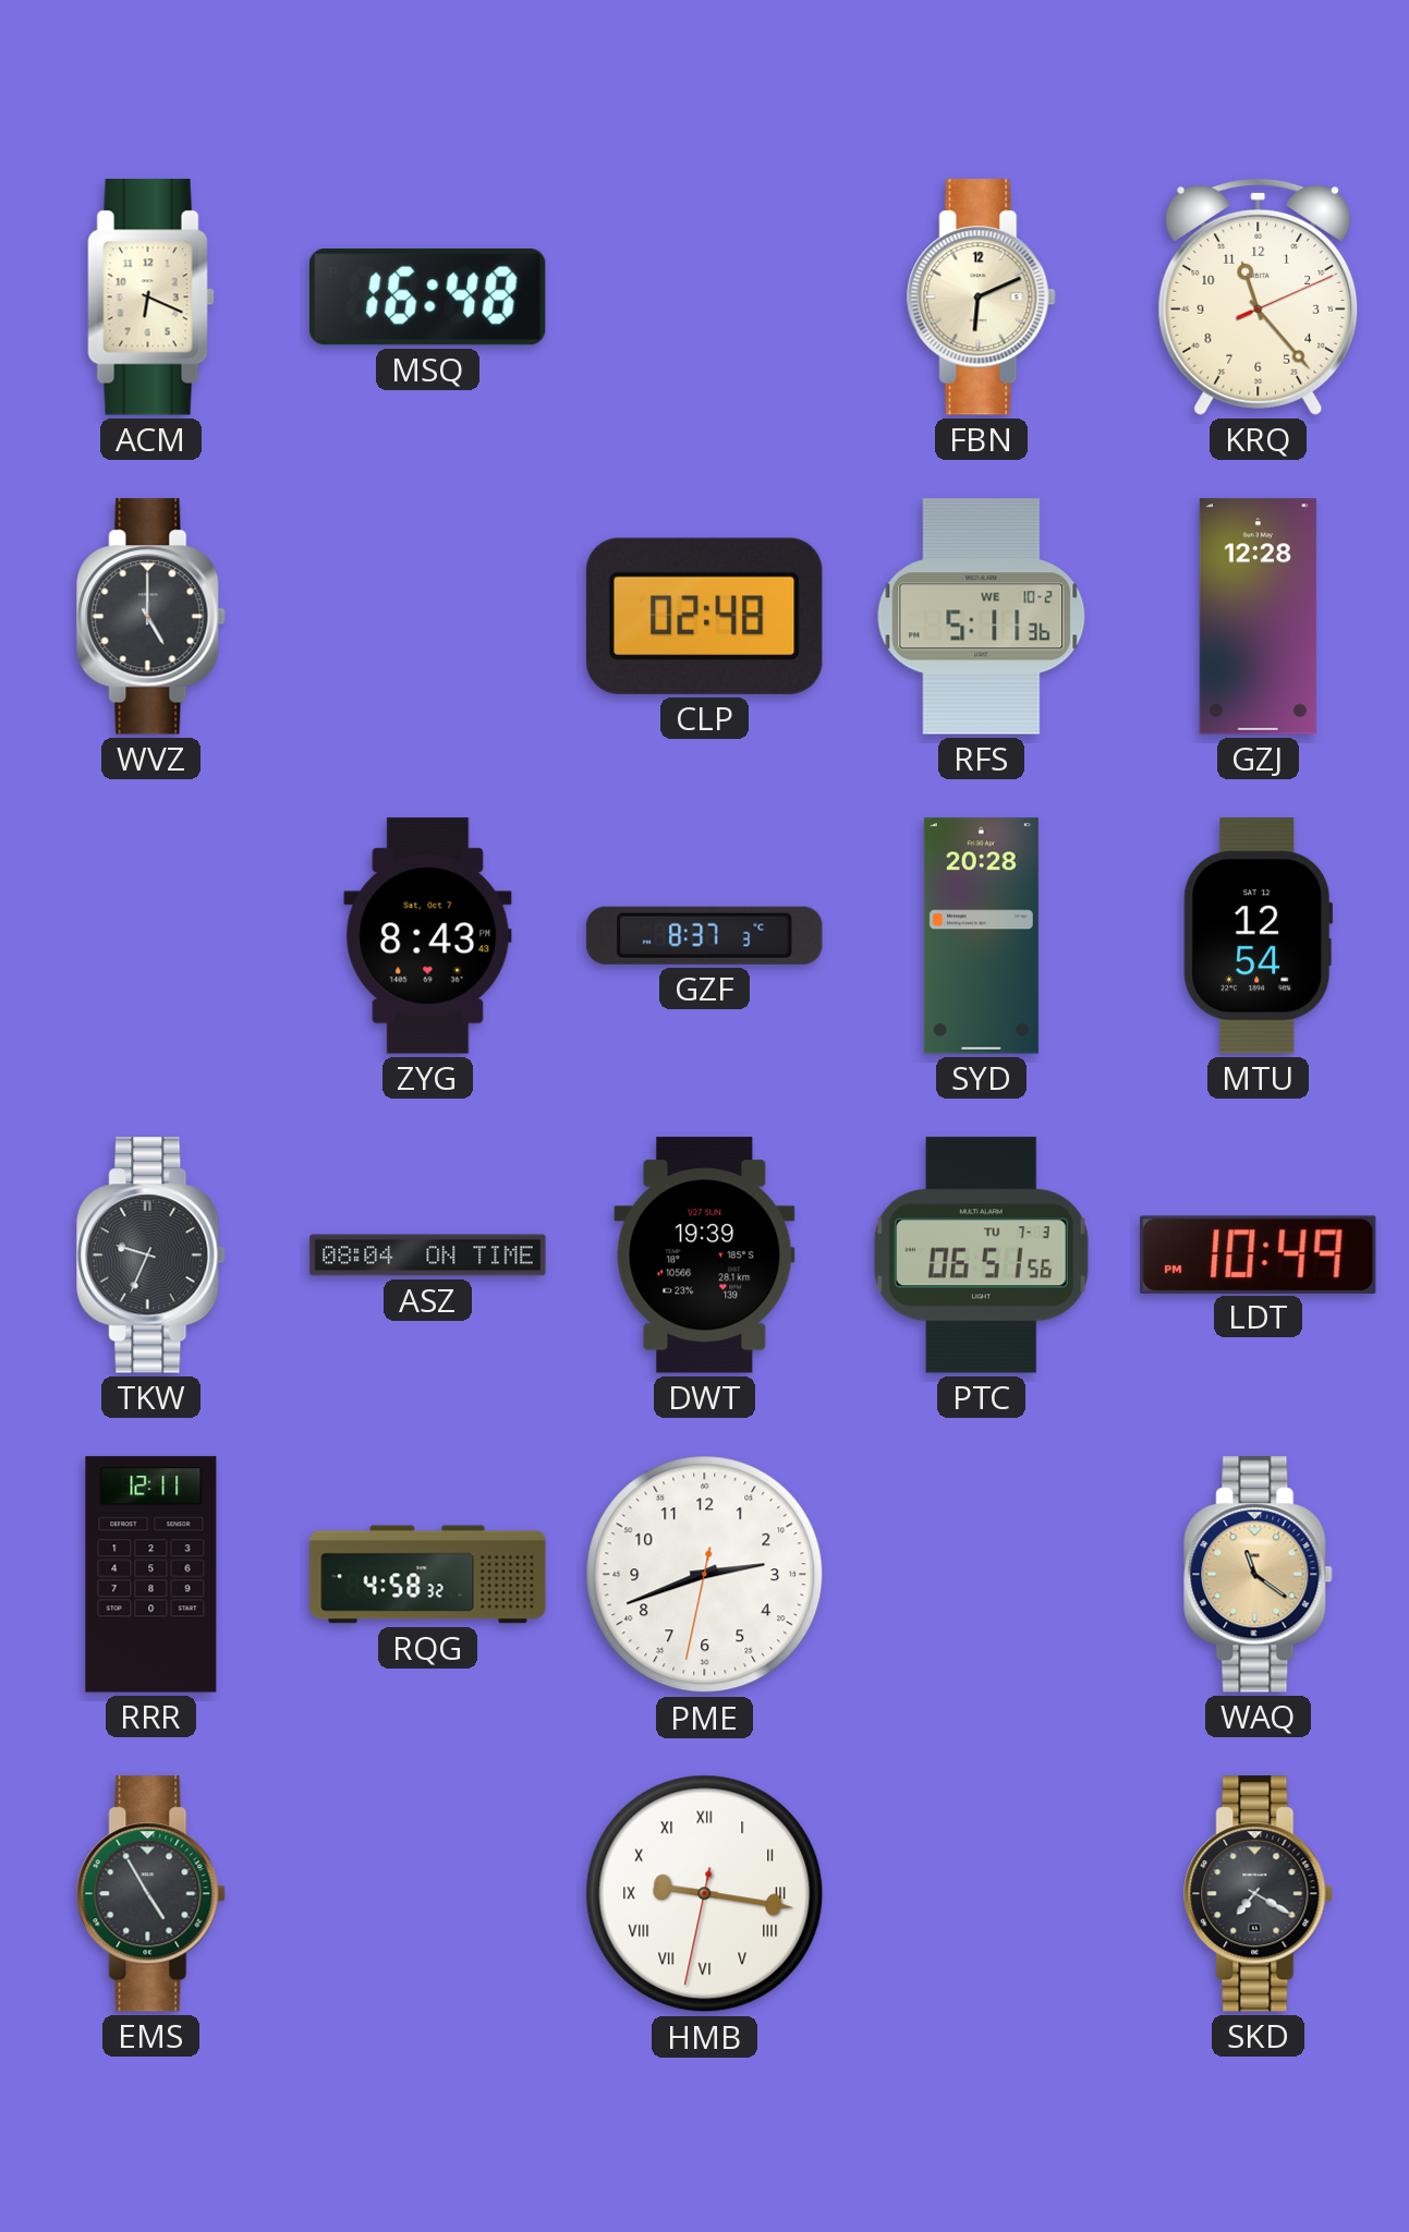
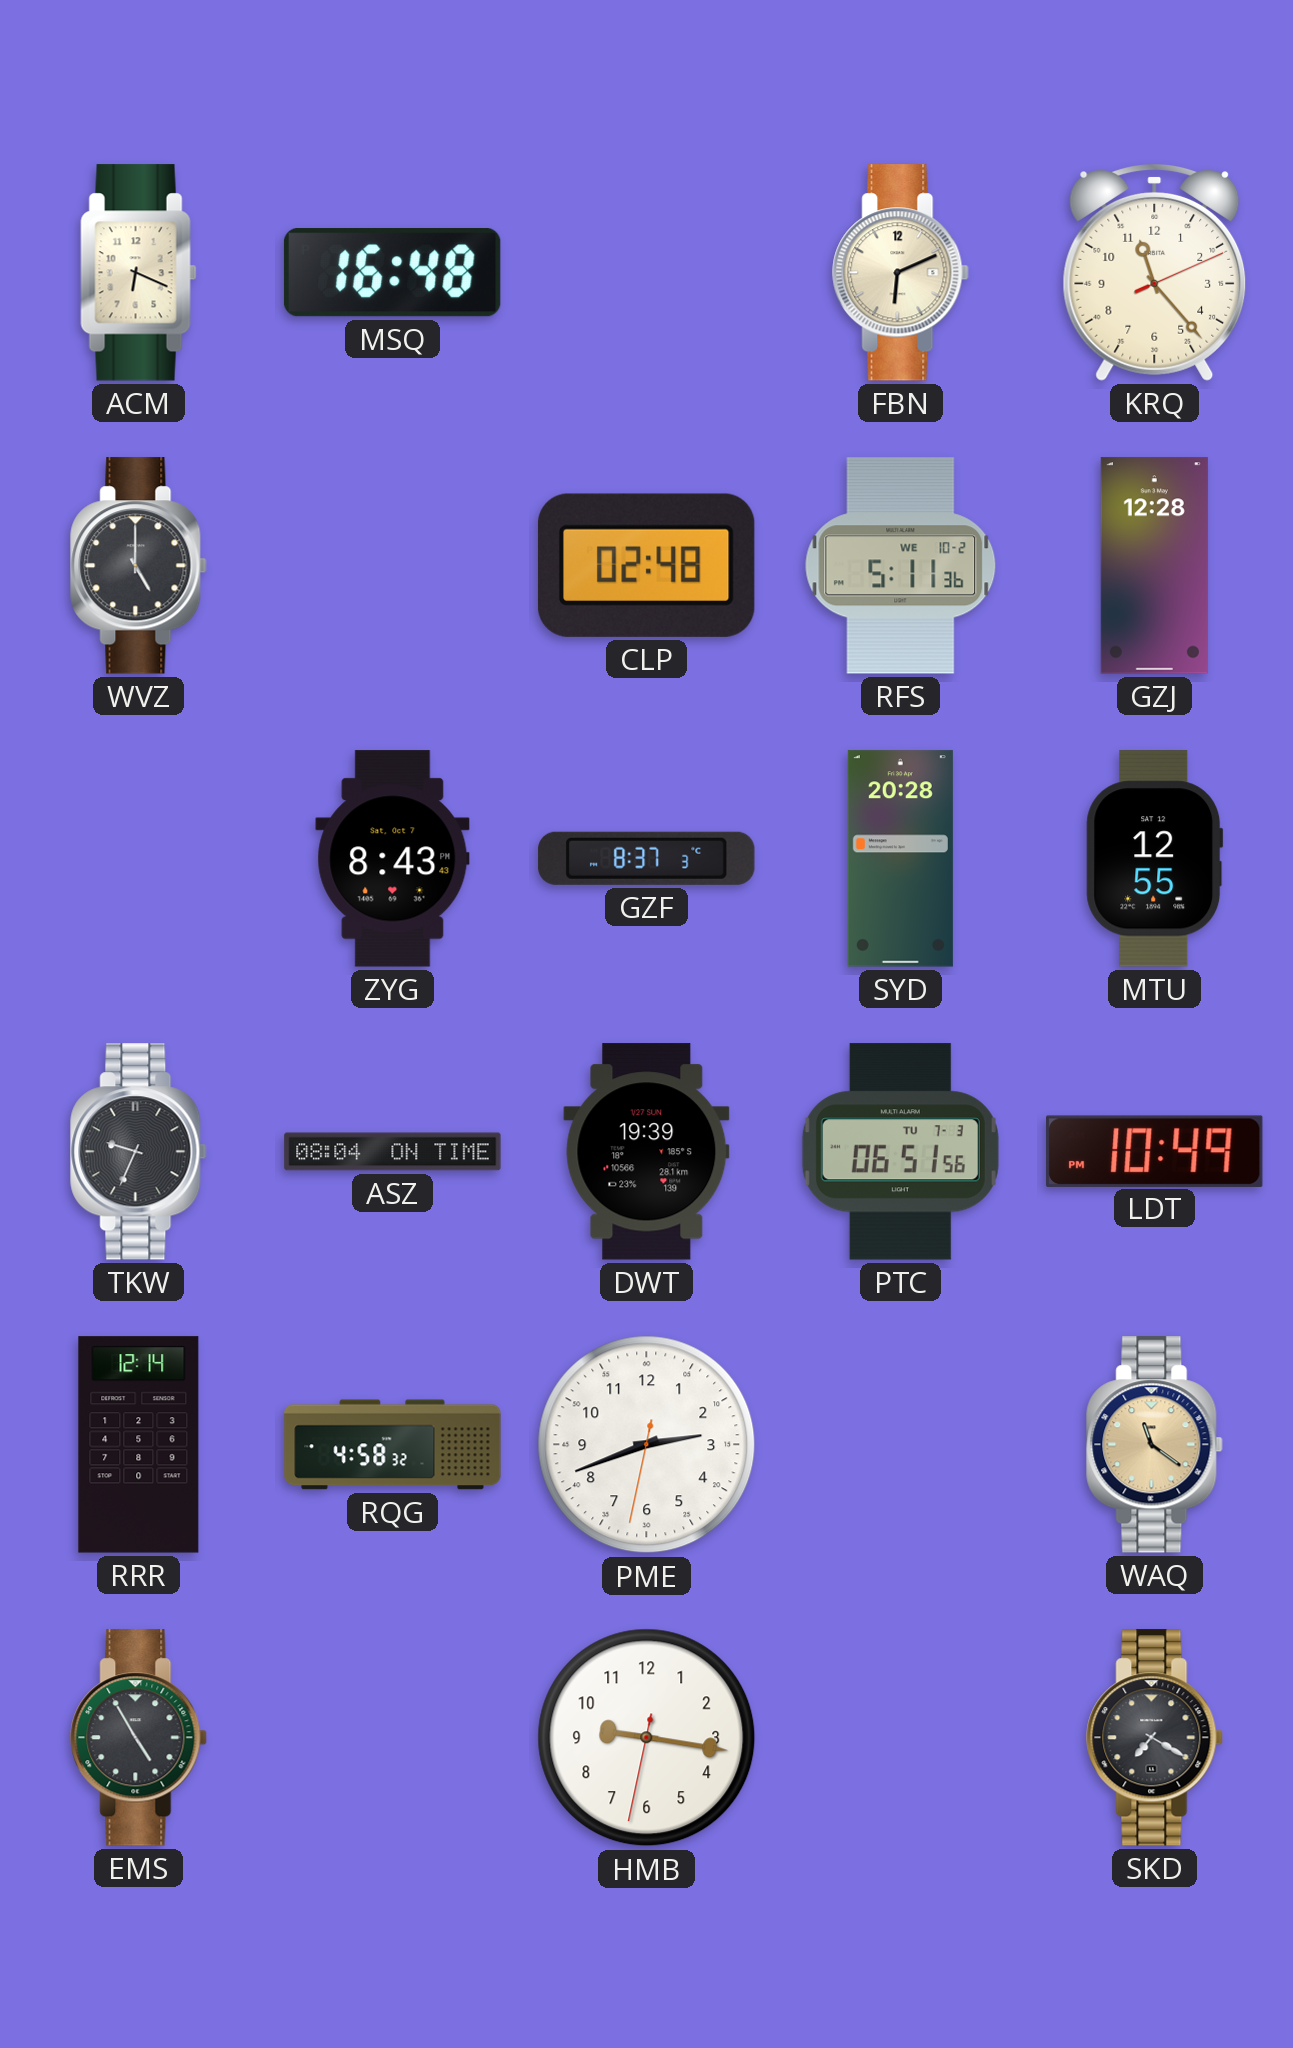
MTU: 12:54 -> 12:55 (1155, 859)
RRR: 12:11 -> 12:14 (139, 1445)
HMB numerals: Roman -> Arabic (647, 1738)
